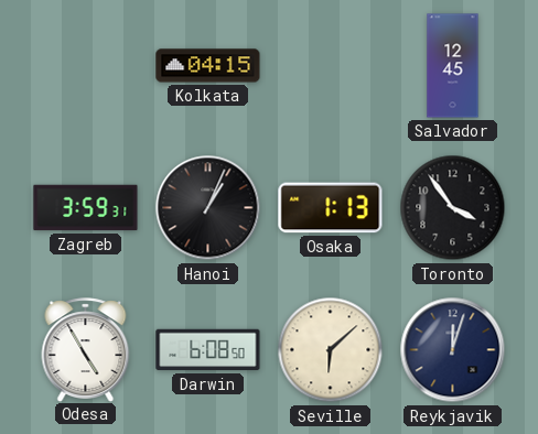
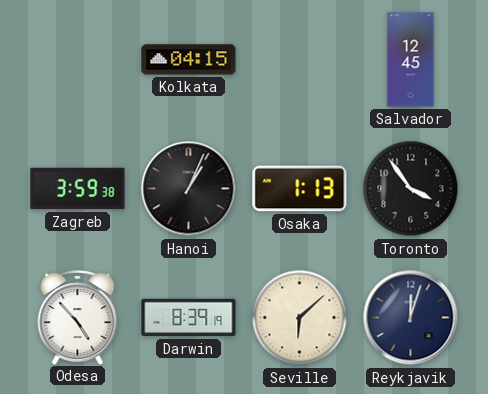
Zagreb: 3:59:31 -> 3:59:38 (78, 189)
Odesa: 4:55 -> 4:53 (78, 317)
Darwin: 6:08 -> 8:39 (189, 318)
